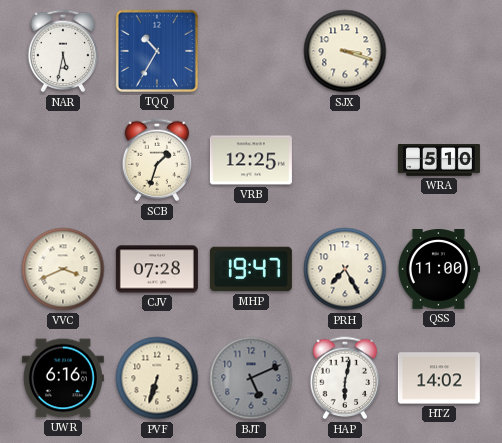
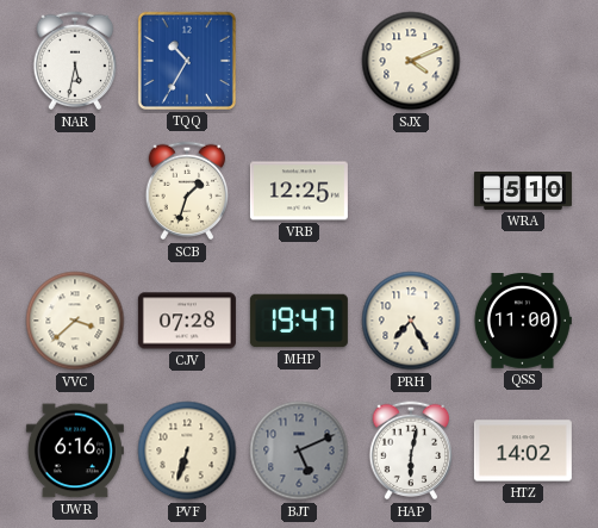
SJX: 3:18 -> 4:11 (411, 61)
VVC: 3:41 -> 3:38 (75, 321)
